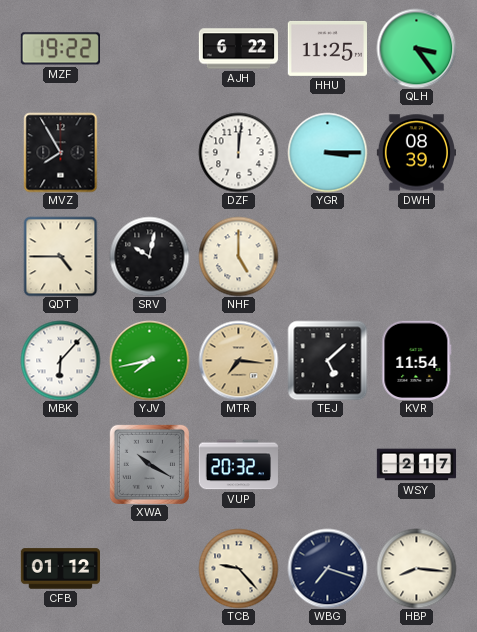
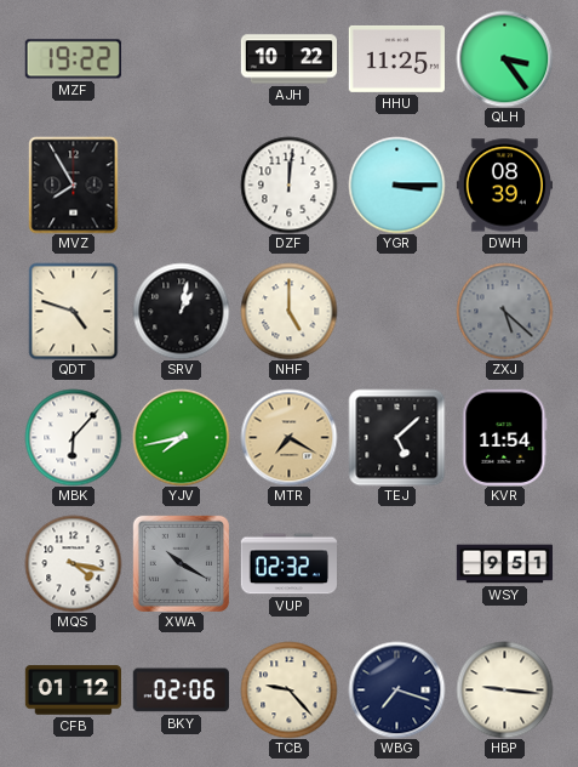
AJH: 6:22 -> 10:22 (288, 59)
QDT: 4:45 -> 4:48 (74, 311)
SRV: 10:02 -> 1:02 (181, 311)
ZXJ: none -> 5:22 (504, 311)
MTR: 7:16 -> 7:20 (288, 437)
MQS: none -> 4:17 (73, 563)
VUP: 20:32 -> 02:32 (288, 564)
WSY: 2:17 -> 9:51 (504, 564)
BKY: none -> 02:06 (181, 691)
HBP: 8:16 -> 9:16 (504, 689)
